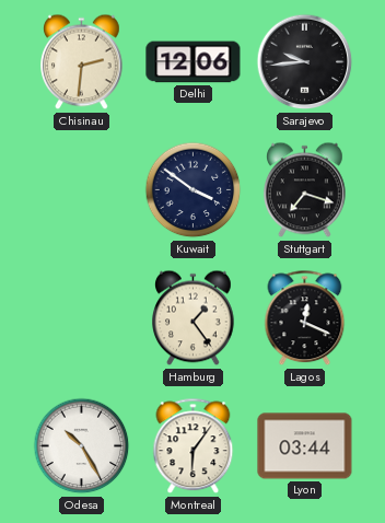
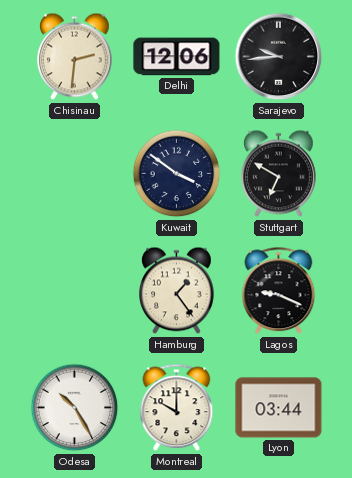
Stuttgart: 7:18 -> 6:50 (279, 174)
Lagos: 12:19 -> 9:19 (279, 291)
Montreal: 6:06 -> 10:00 (177, 408)
